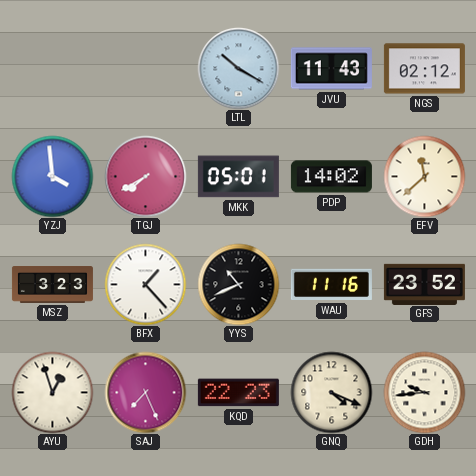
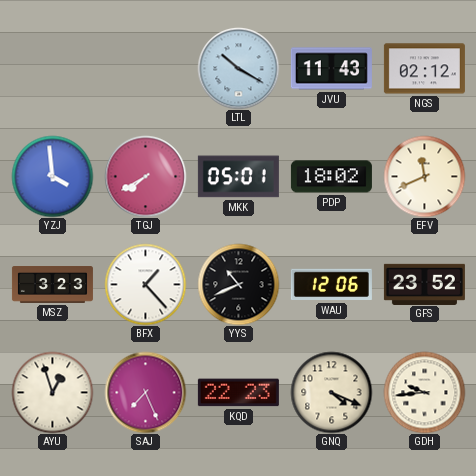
PDP: 14:02 -> 18:02 (331, 177)
EFV: 11:38 -> 11:41 (424, 176)
WAU: 11:16 -> 12:06 (331, 285)
